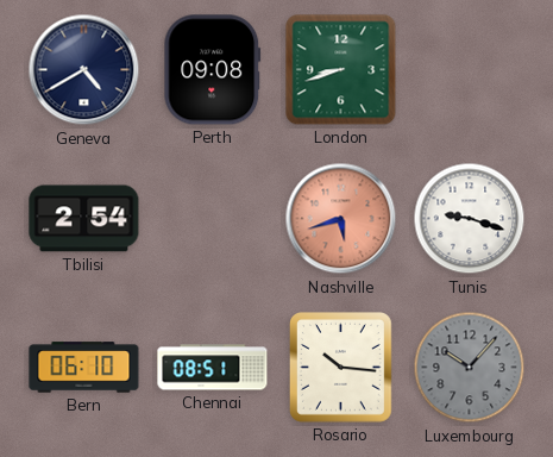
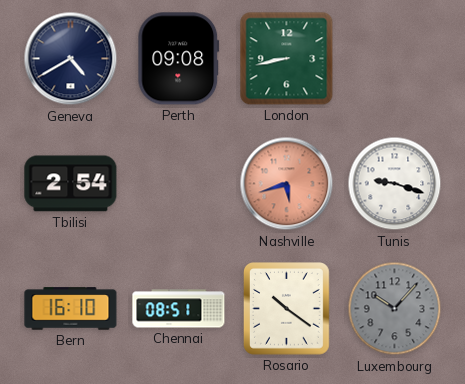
London: 8:42 -> 8:43 (287, 59)
Bern: 06:10 -> 16:10 (71, 309)
Rosario: 10:16 -> 10:21 (287, 309)
